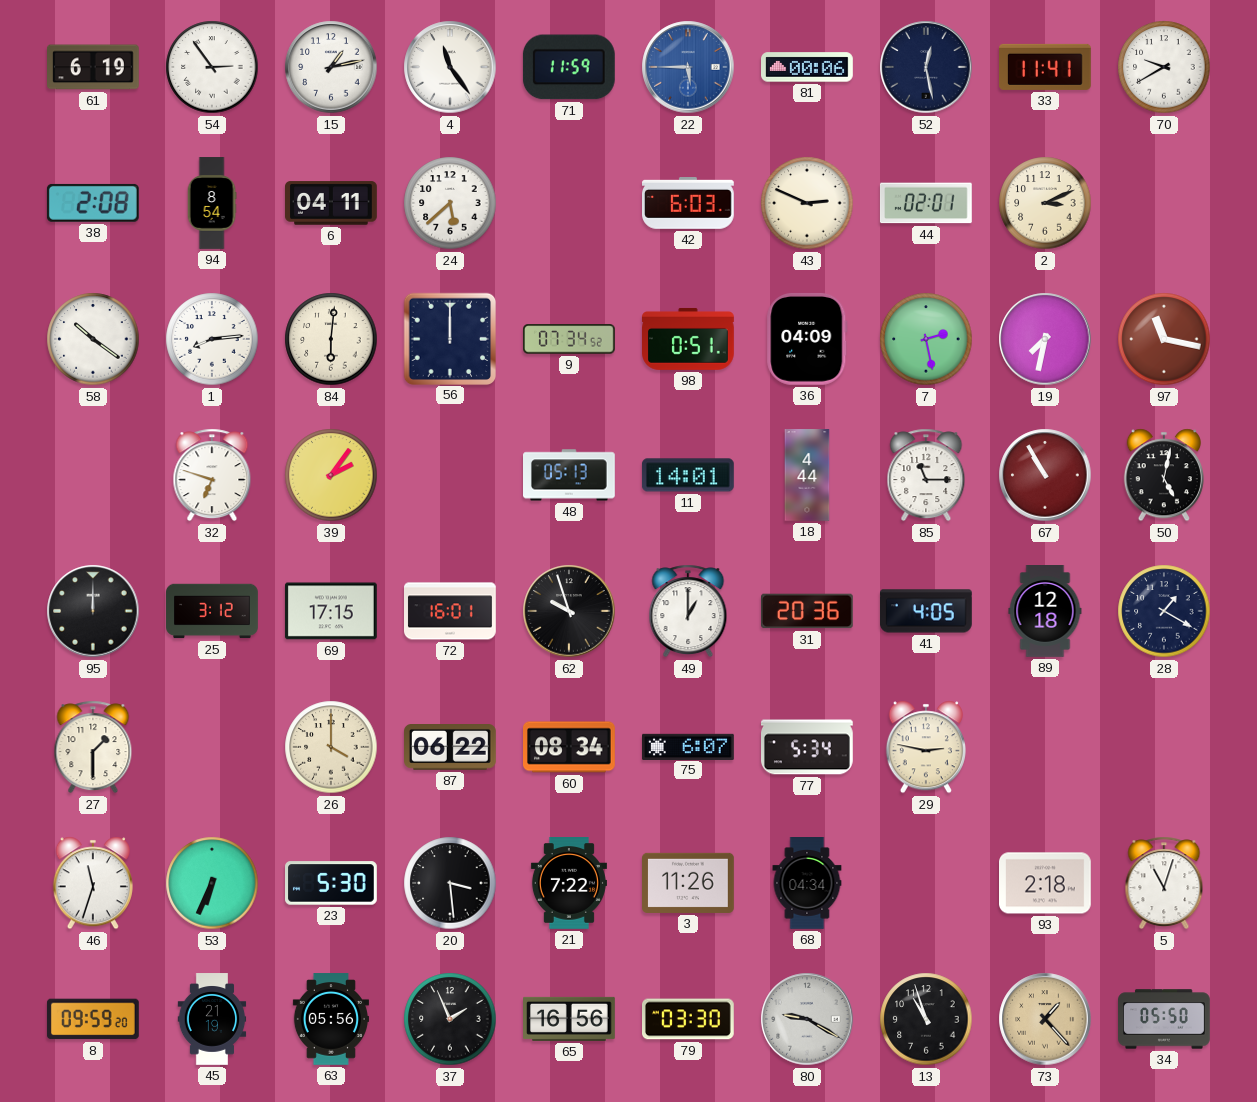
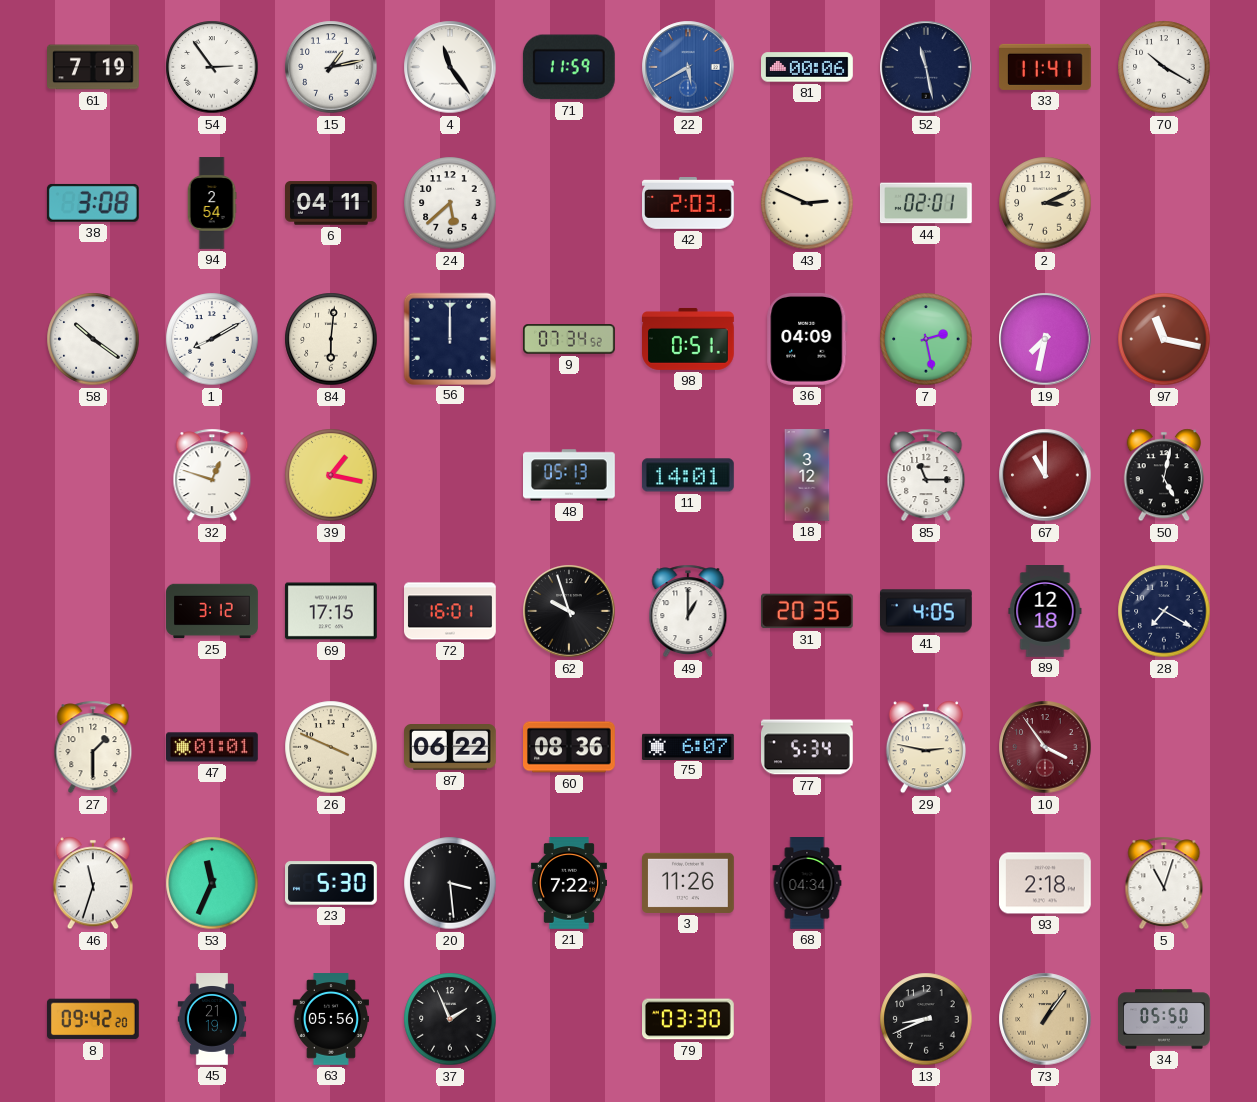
61: 6:19 -> 7:19 (94, 67)
22: 5:45 -> 5:40 (688, 67)
52: 12:28 -> 11:28 (926, 67)
70: 9:40 -> 10:20 (1164, 67)
38: 2:08 -> 3:08 (93, 203)
94: 8:54 -> 2:54 (212, 203)
42: 6:03 -> 2:03 (689, 204)
1: 8:14 -> 8:10 (212, 339)
32: 6:48 -> 12:48 (212, 475)
39: 2:06 -> 1:17 (331, 475)
18: 4:44 -> 3:12 (807, 475)
67: 10:55 -> 11:00 (1045, 475)
95: 12:00 -> none (93, 611)
31: 20:36 -> 20:35 (808, 611)
28: 1:20 -> 7:20 (1164, 611)
47: none -> 01:01 (213, 747)
26: 4:00 -> 3:49 (331, 747)
60: 08:34 -> 08:36 (570, 747)
10: none -> 3:54 (1045, 747)
53: 6:34 -> 11:34 (212, 883)
8: 09:59 -> 09:42 (93, 1019)
65: 16:56 -> none (570, 1019)
80: 9:20 -> none (807, 1019)
13: 10:57 -> 8:41 (926, 1019)
73: 1:23 -> 1:06 (1045, 1019)
